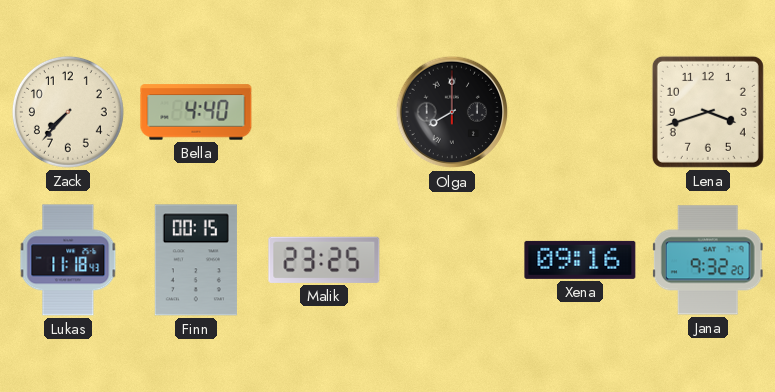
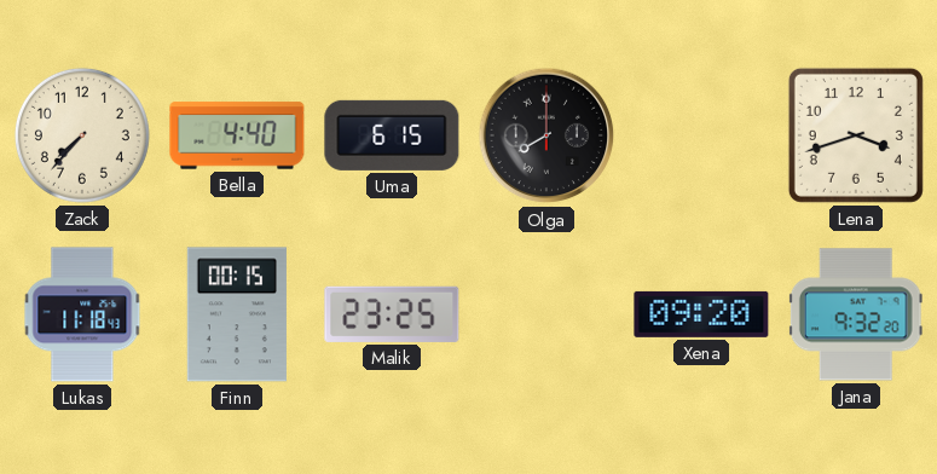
Uma: none -> 6:15 (392, 135)
Xena: 09:16 -> 09:20 (701, 314)
